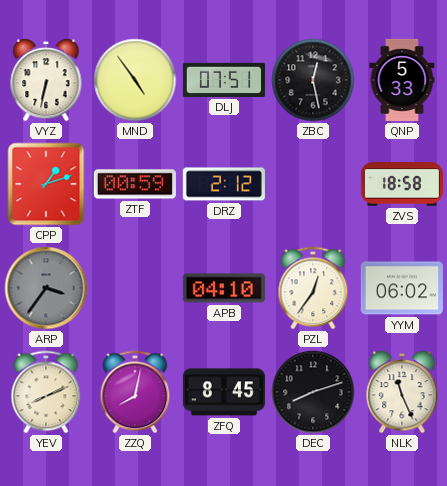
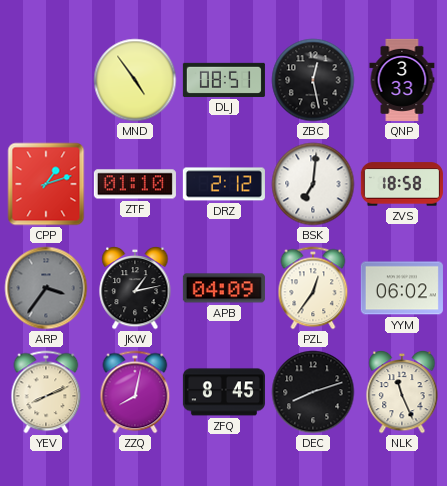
VYZ: 6:32 -> none (46, 80)
DLJ: 07:51 -> 08:51 (224, 80)
QNP: 5:33 -> 3:33 (402, 80)
ZTF: 00:59 -> 01:10 (135, 184)
BSK: none -> 7:01 (313, 184)
JKW: none -> 1:13 (135, 288)
APB: 04:10 -> 04:09 (224, 288)
